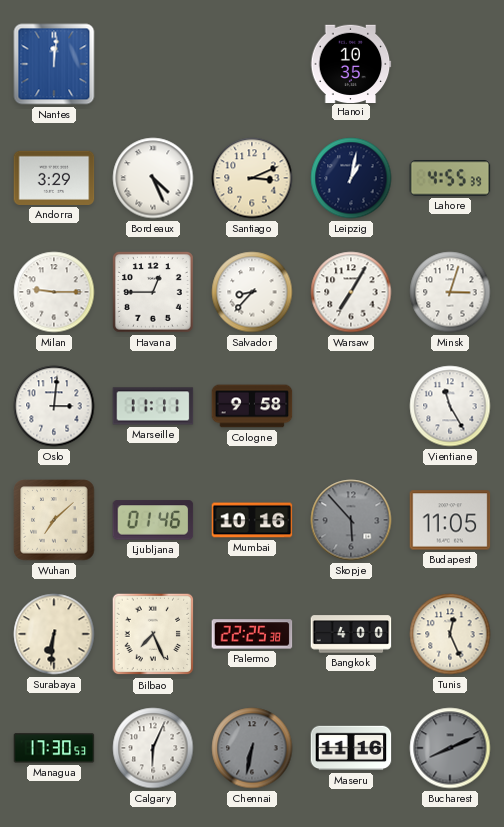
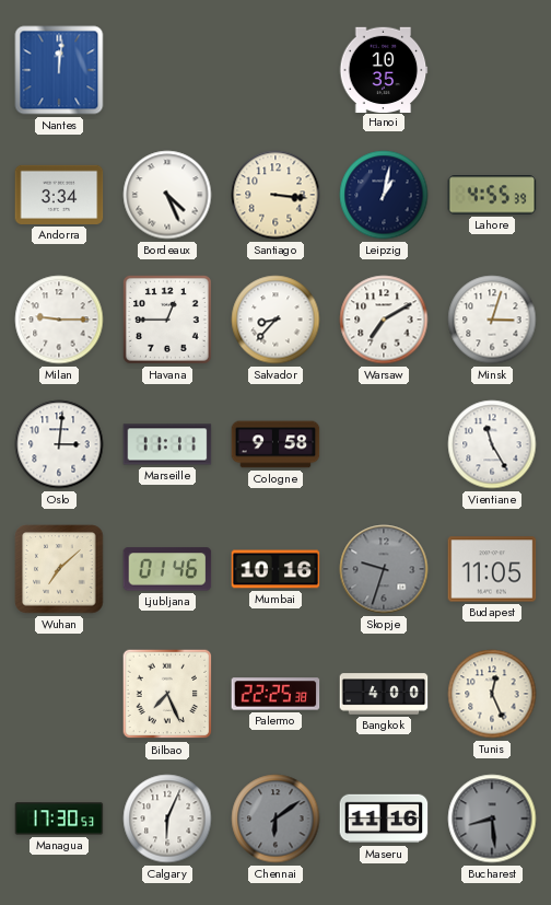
Andorra: 3:29 -> 3:34 (59, 195)
Santiago: 3:11 -> 3:16 (275, 195)
Warsaw: 7:05 -> 7:10 (384, 320)
Skopje: 5:53 -> 9:33 (384, 569)
Surabaya: 6:31 -> none (54, 634)
Chennai: 6:32 -> 6:09 (275, 819)
Bucharest: 8:11 -> 8:29 (492, 819)
